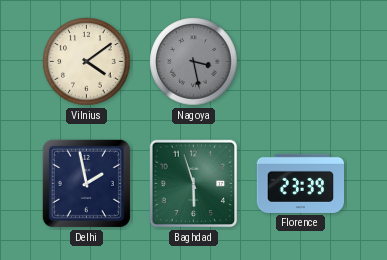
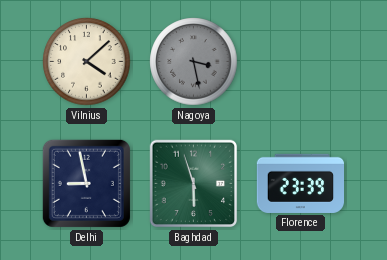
Vilnius: 4:09 -> 4:08 (87, 62)
Delhi: 1:58 -> 8:58 (86, 183)
